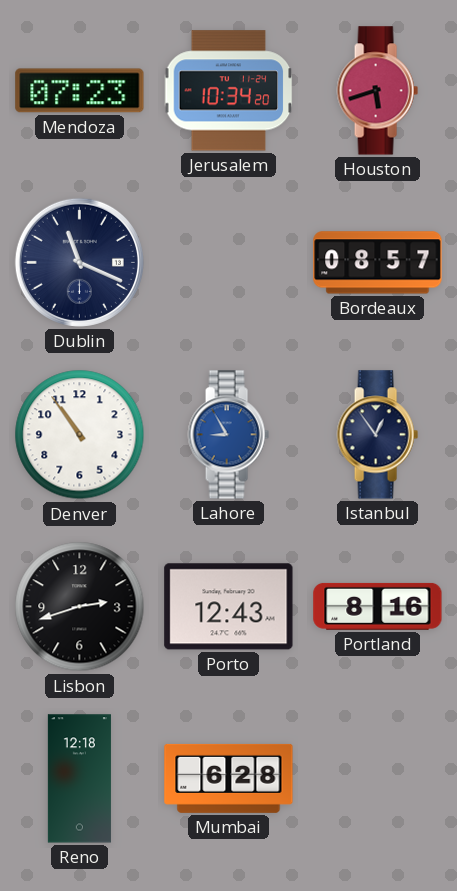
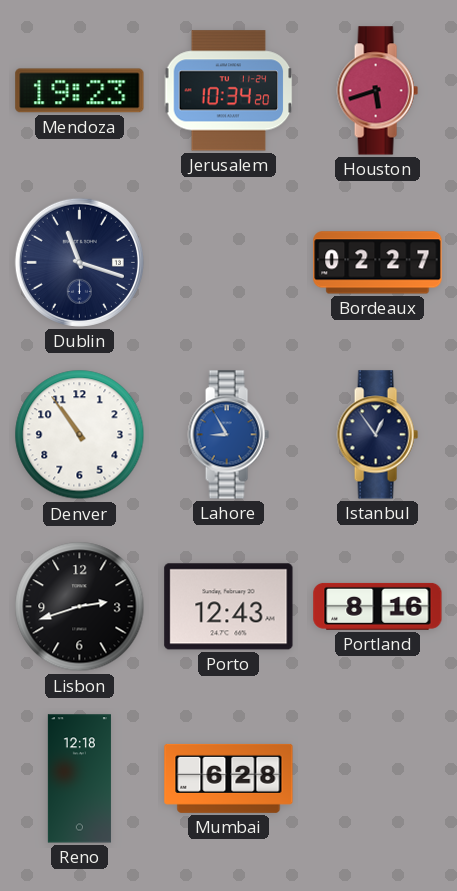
Mendoza: 07:23 -> 19:23 (80, 91)
Dublin: 11:19 -> 11:18 (79, 262)
Bordeaux: 08:57 -> 02:27 (378, 263)
